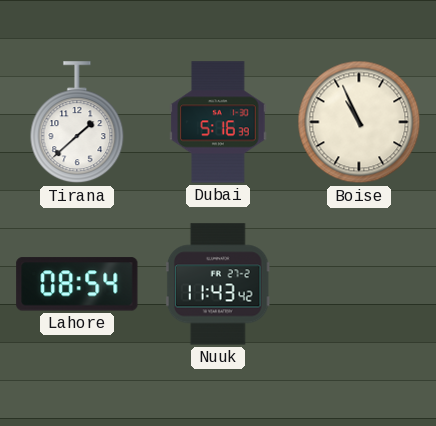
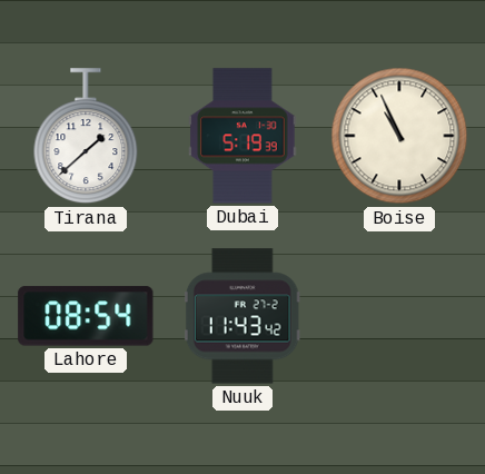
Dubai: 5:16 -> 5:19 (242, 136)
